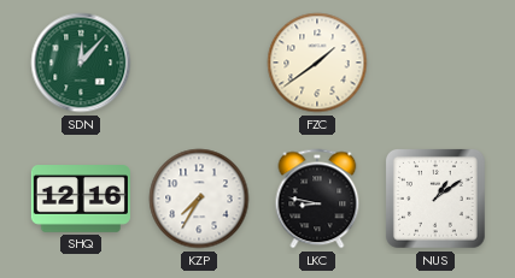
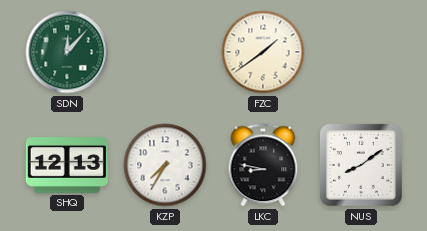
SHQ: 12:16 -> 12:13 (67, 166)
NUS: 1:09 -> 8:09 (361, 166)
